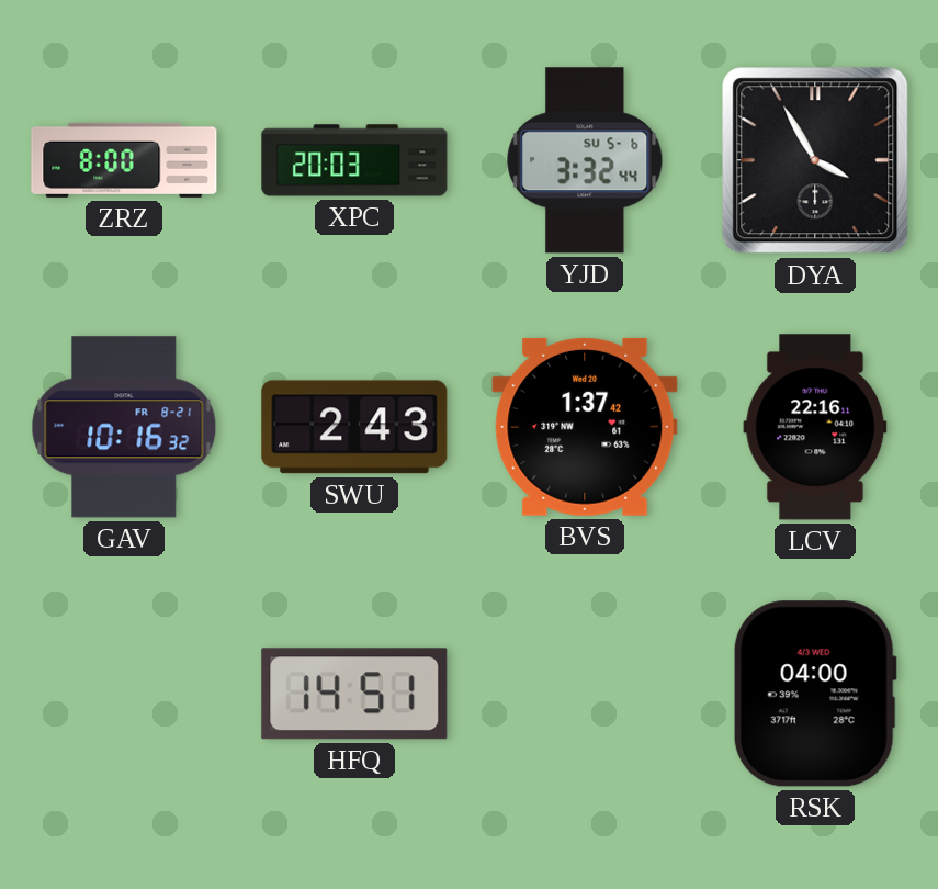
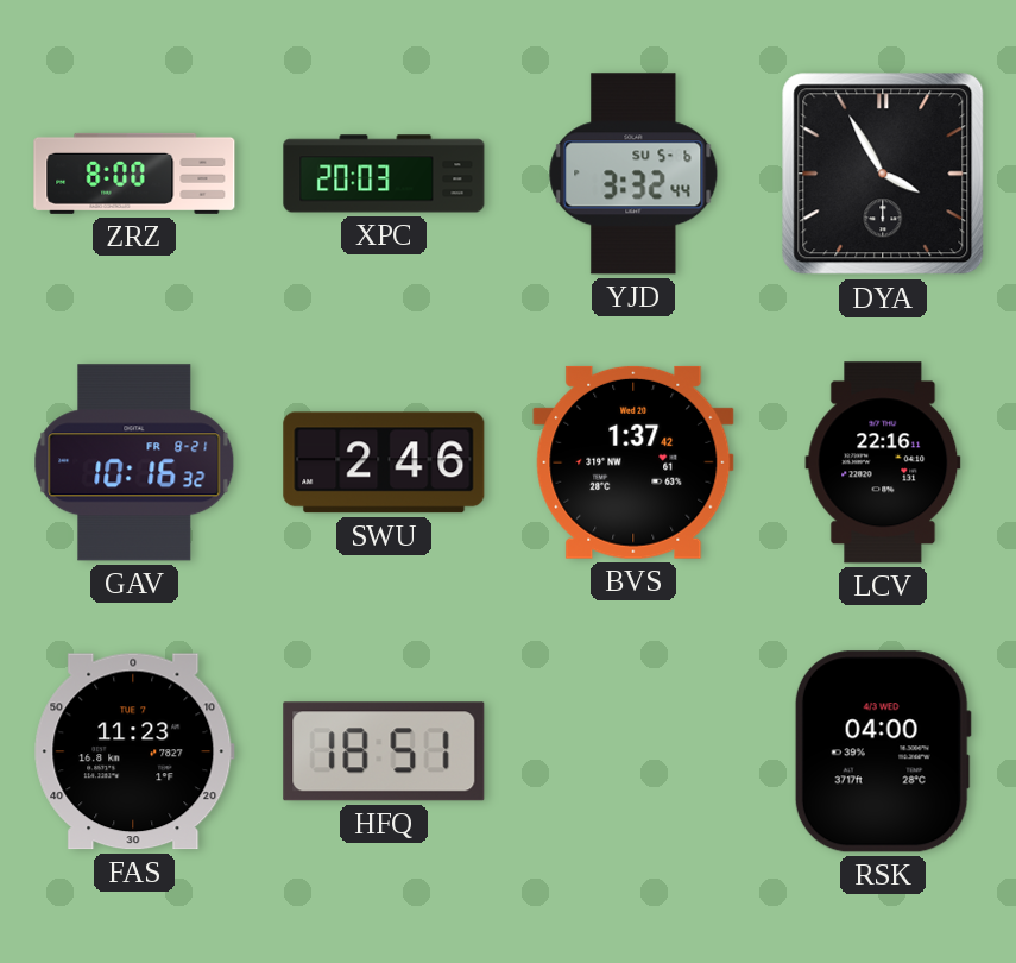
SWU: 2:43 -> 2:46 (384, 462)
FAS: none -> 11:23 (134, 751)
HFQ: 14:51 -> 18:51 (384, 751)
